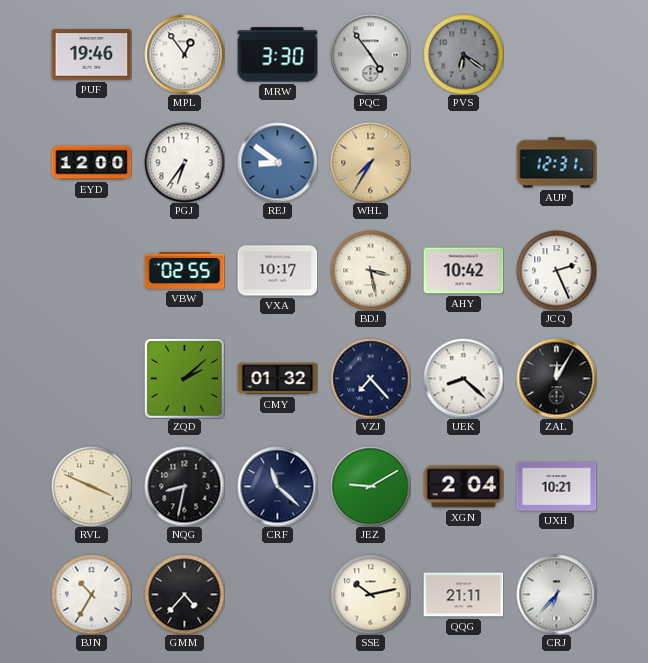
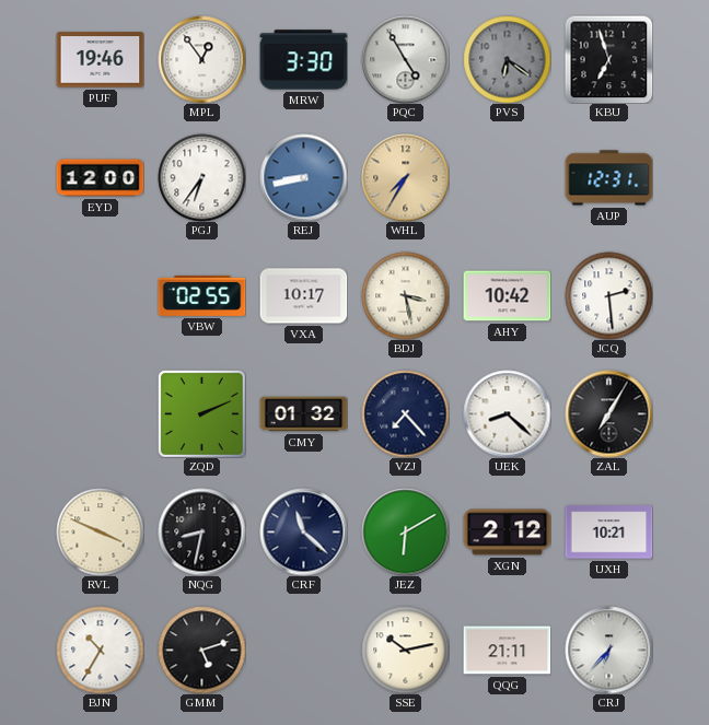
PQC: 4:54 -> 4:55 (405, 59)
KBU: none -> 6:57 (608, 59)
REJ: 8:51 -> 8:43 (303, 177)
JCQ: 2:26 -> 2:29 (608, 295)
ZQD: 2:08 -> 2:11 (201, 413)
ZAL: 12:05 -> 7:05 (608, 413)
JEZ: 9:10 -> 6:10 (405, 531)
XGN: 2:04 -> 2:12 (507, 533)
GMM: 4:37 -> 5:12 (201, 650)
